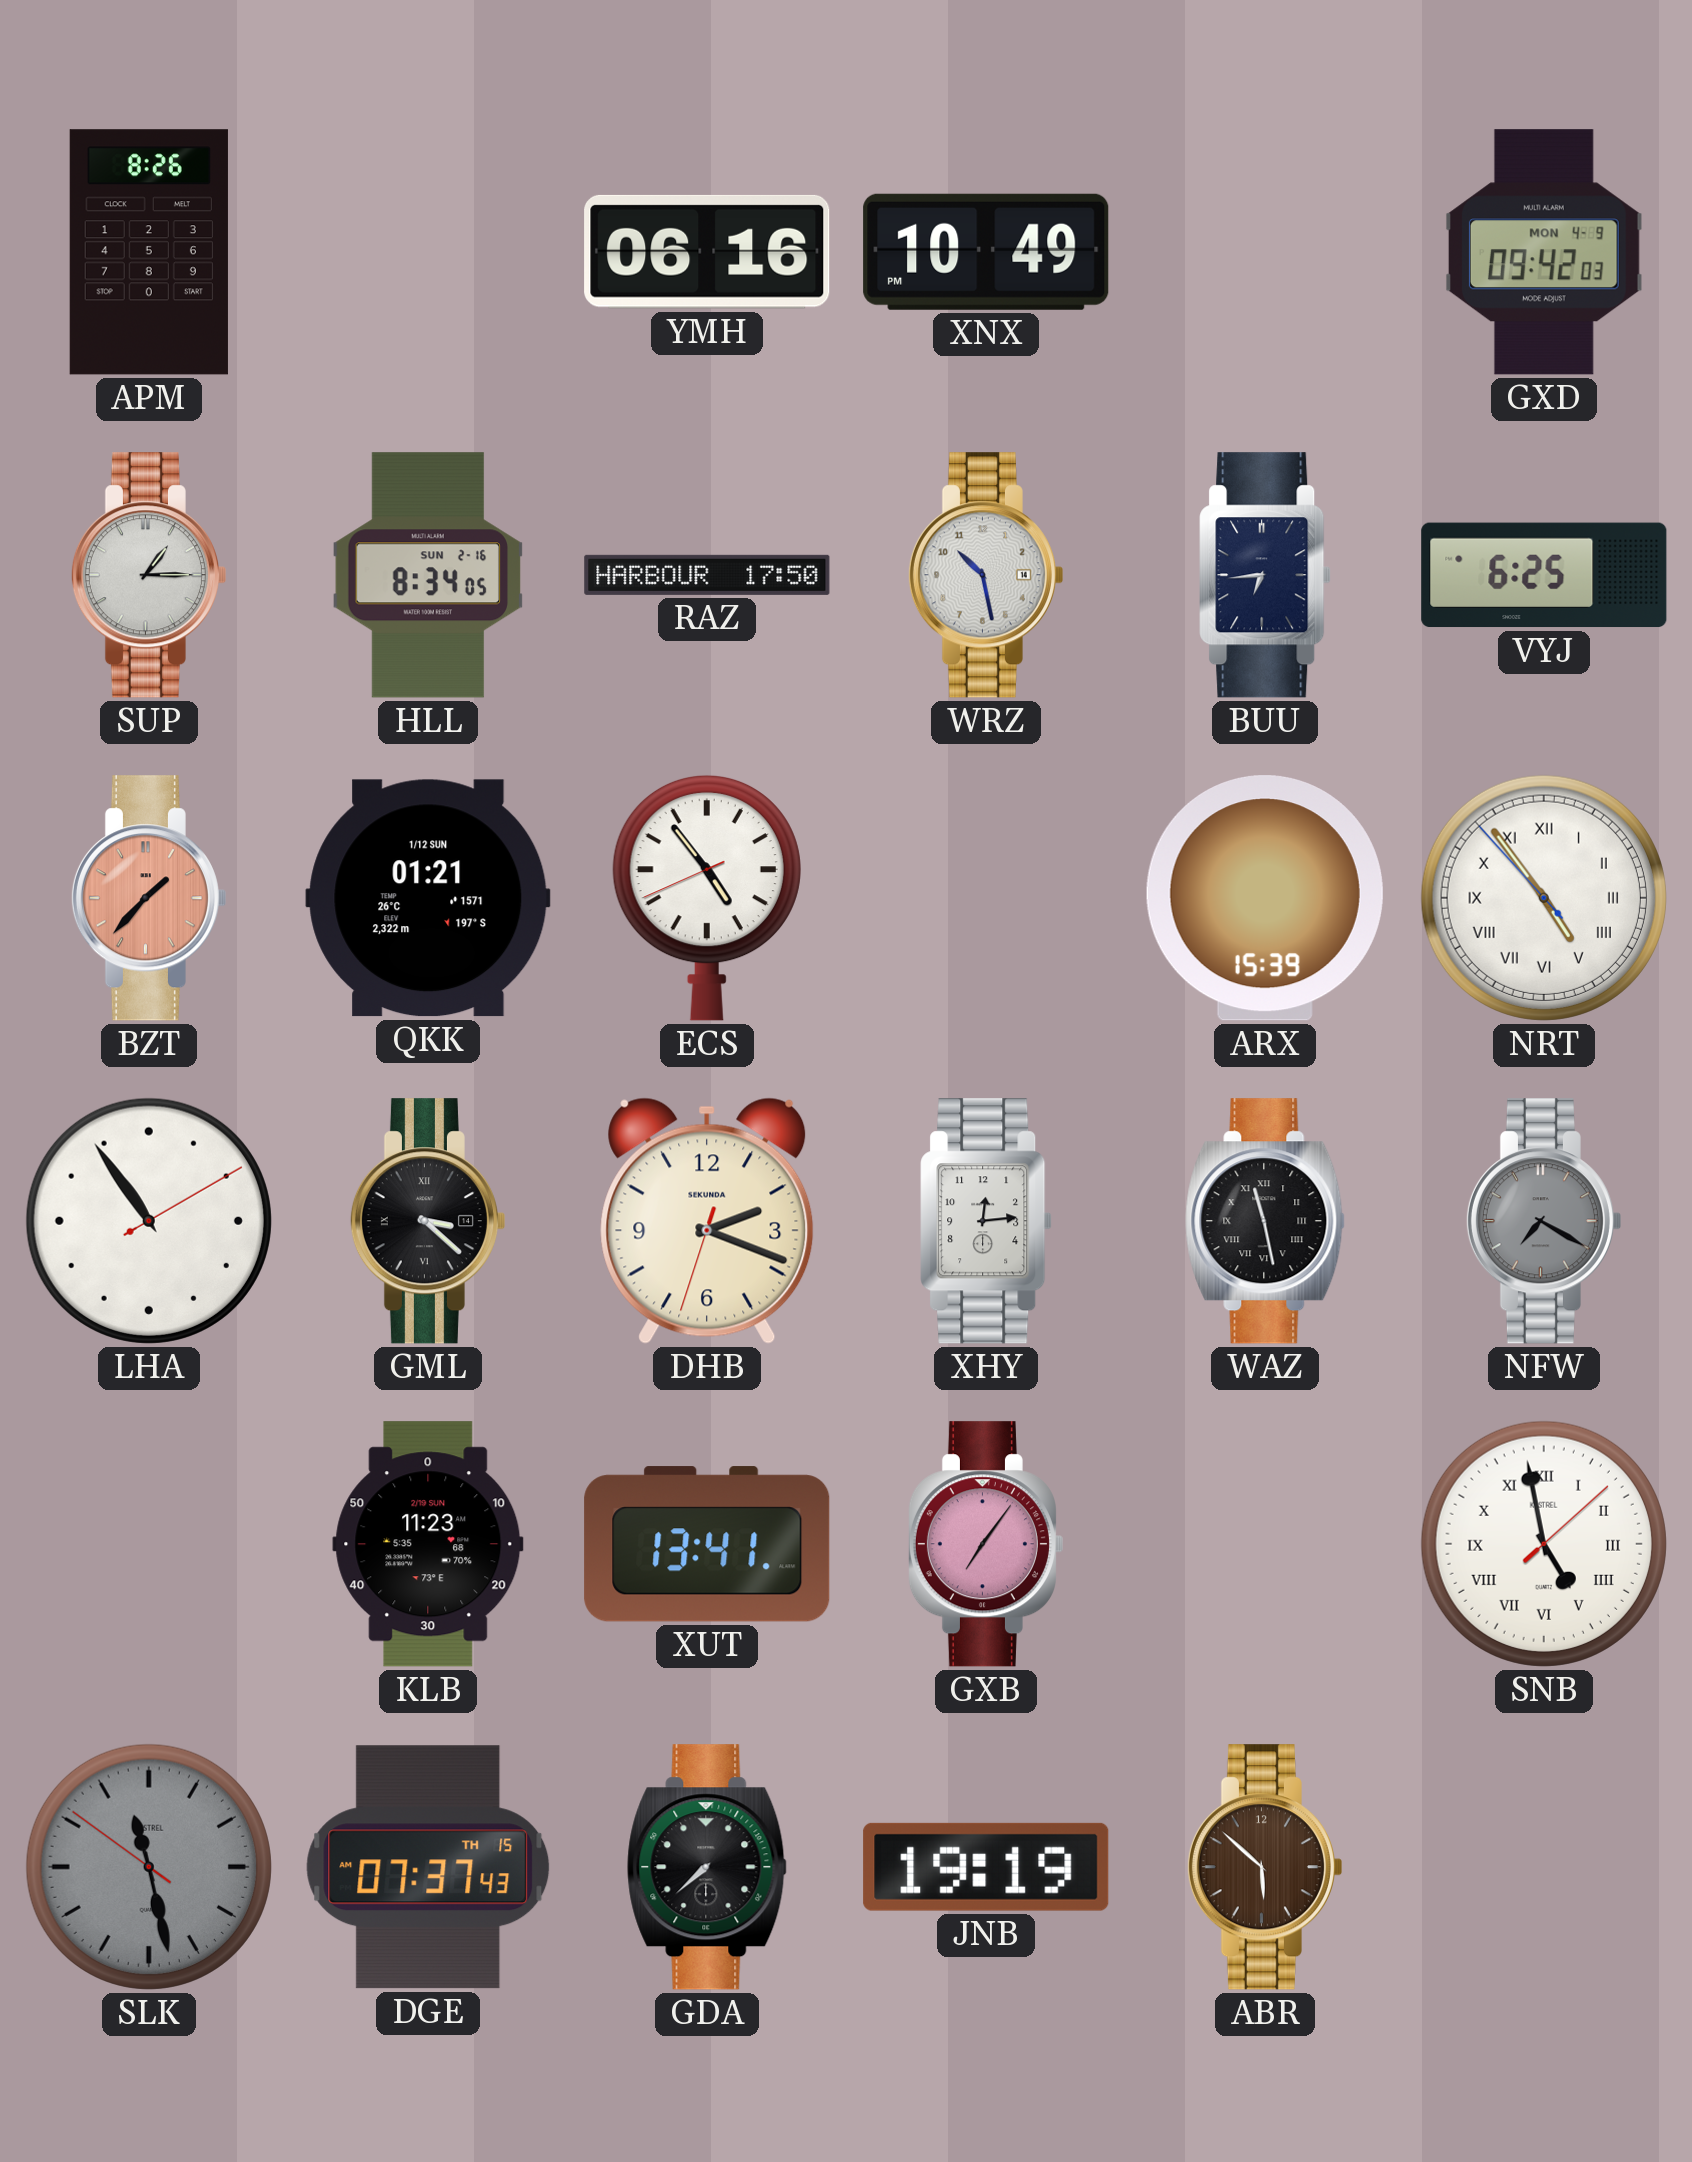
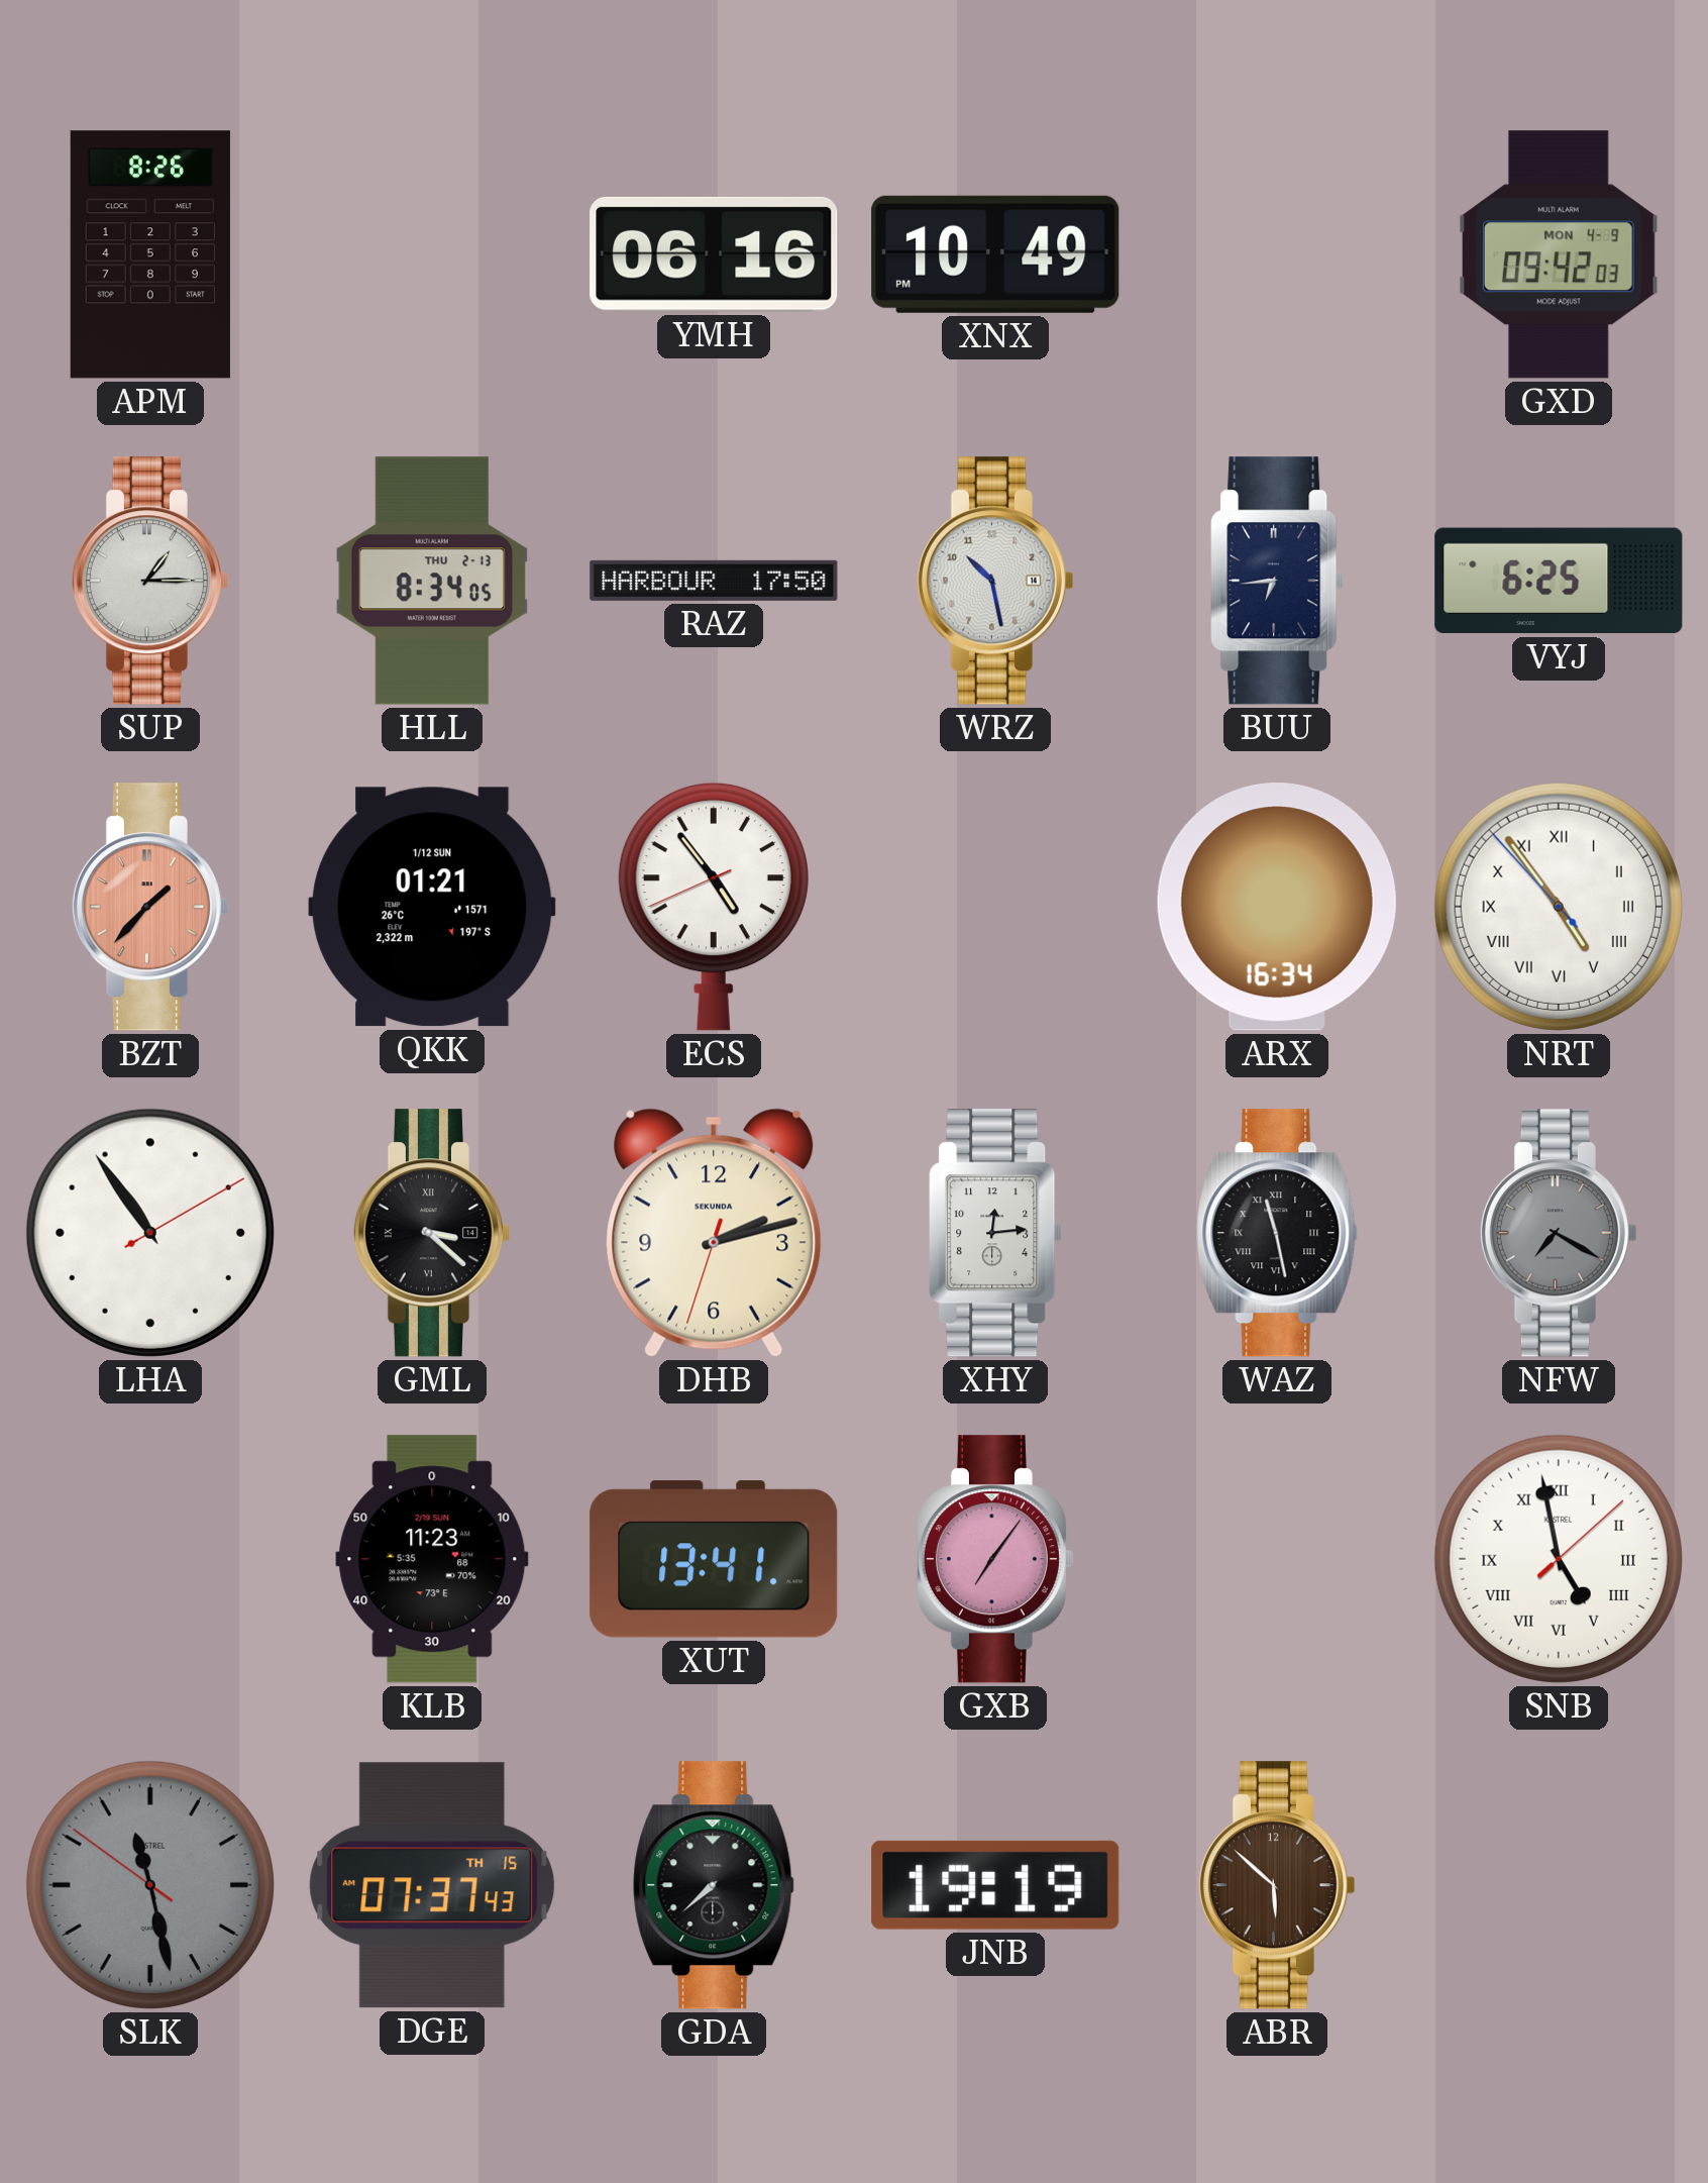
HLL date: SUN 2-16 -> THU 2-13 (432, 581)
ARX: 15:39 -> 16:34 (1277, 907)
DHB: 2:18 -> 2:12 (714, 1233)
